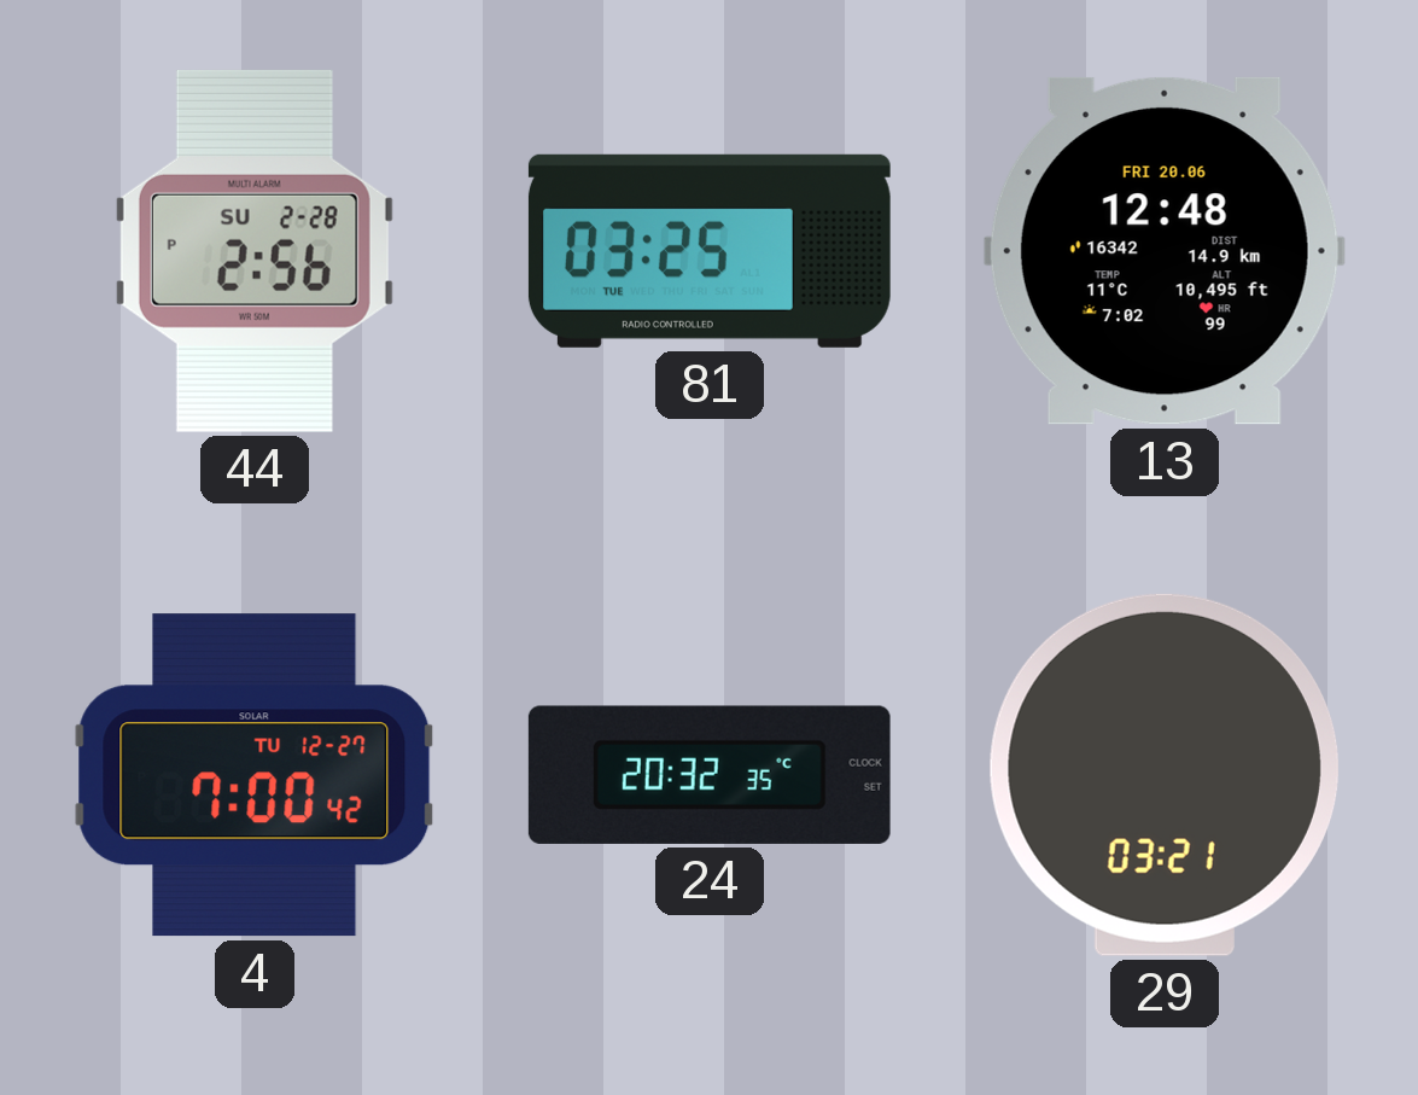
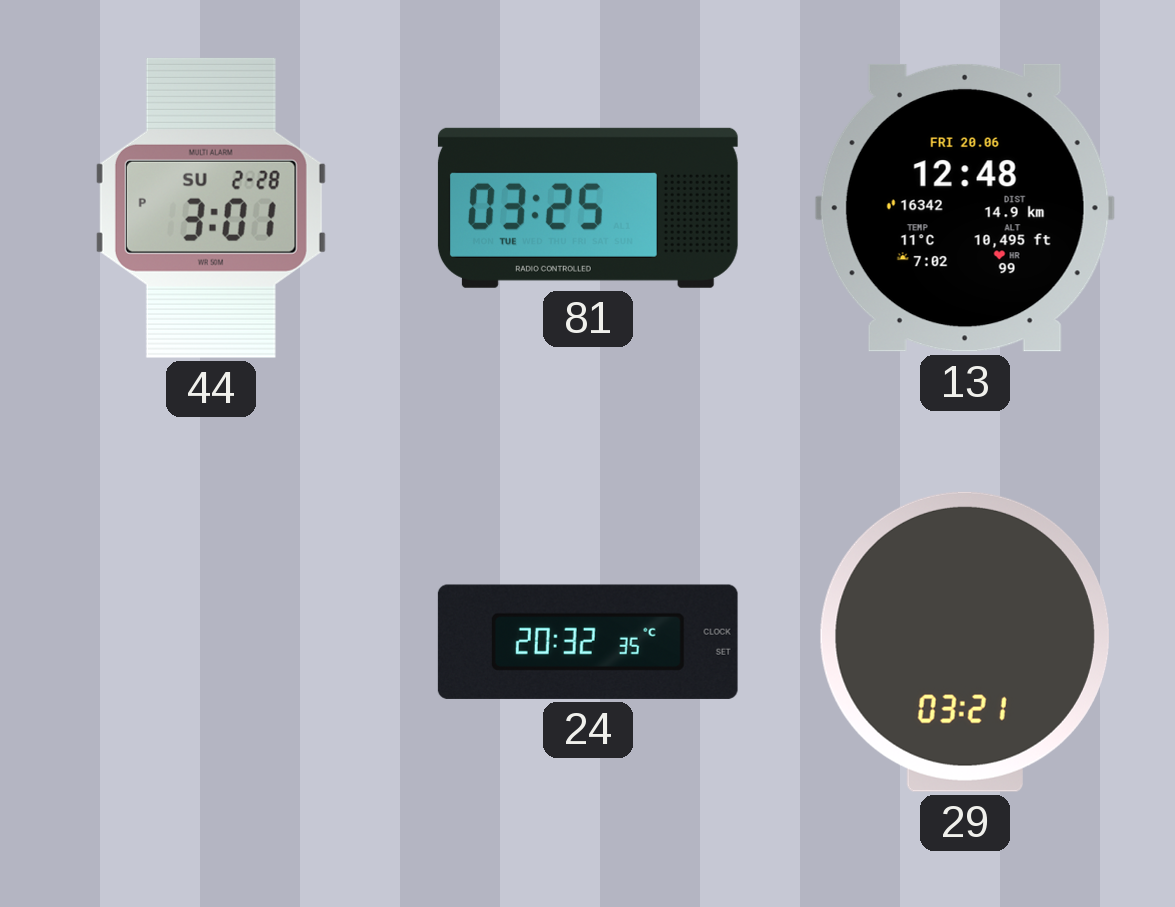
44: 2:56 -> 3:01 (211, 208)
4: 7:00 -> none (255, 775)
